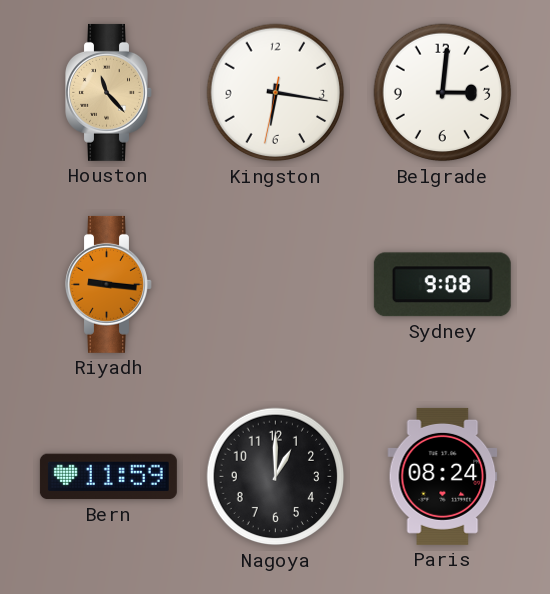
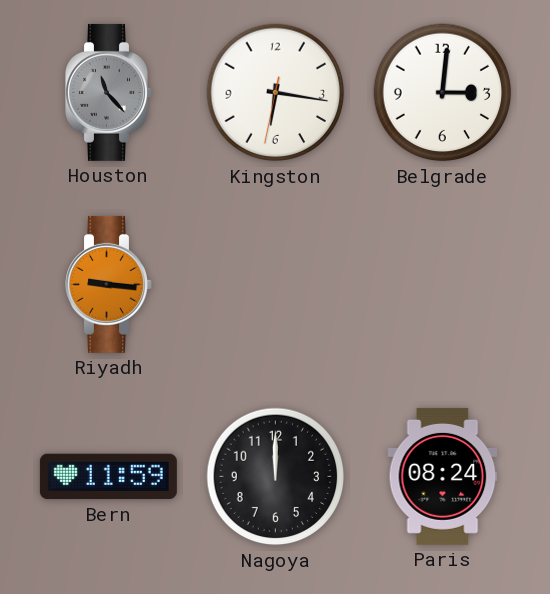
Houston dial: champagne -> grey (109, 92)
Sydney: 9:08 -> none (442, 285)
Nagoya: 1:00 -> 12:00 (276, 477)
